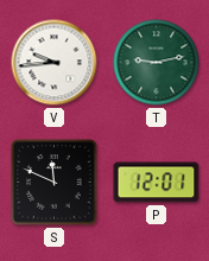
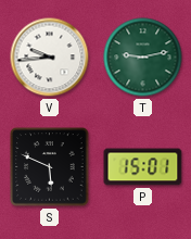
S: 11:49 -> 5:49 (50, 167)
P: 12:01 -> 15:01 (143, 167)
